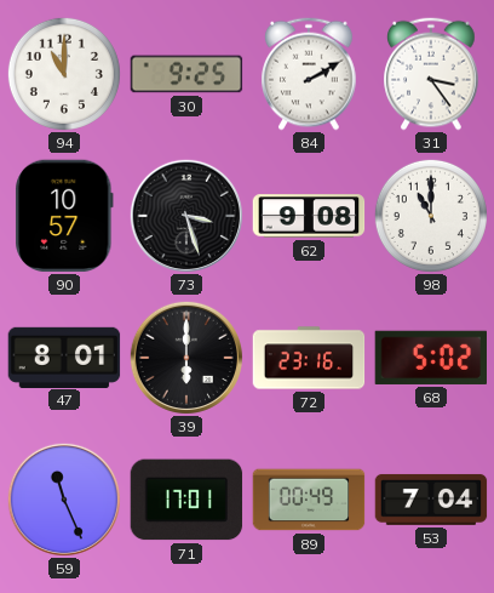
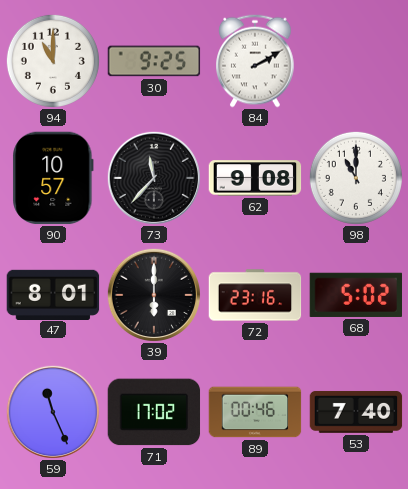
31: 3:24 -> none (431, 74)
73: 3:27 -> 11:37 (154, 178)
71: 17:01 -> 17:02 (154, 412)
89: 00:49 -> 00:46 (255, 412)
53: 7:04 -> 7:40 (356, 412)
